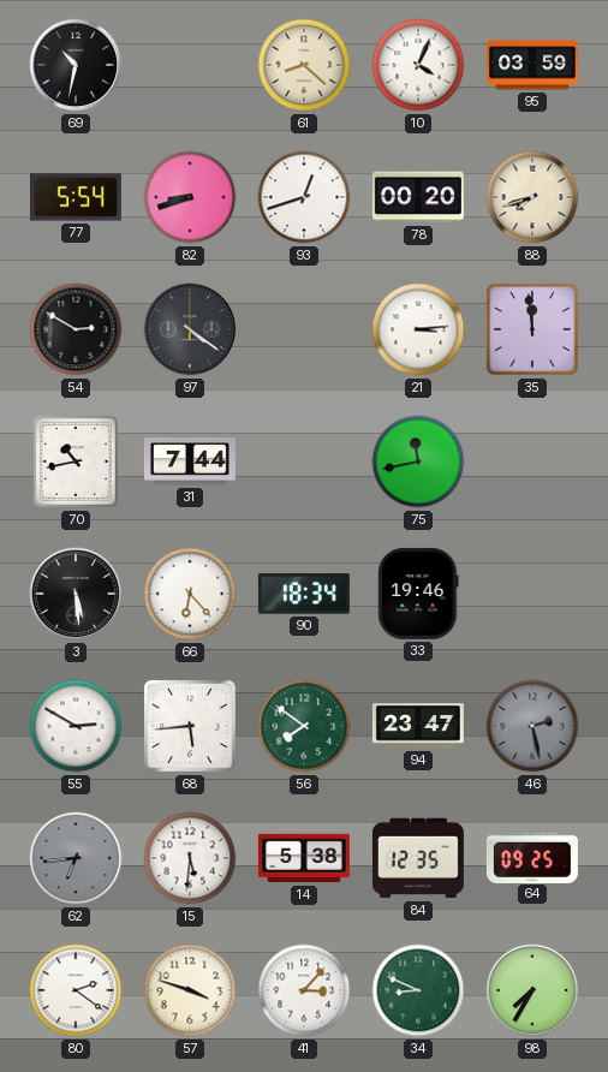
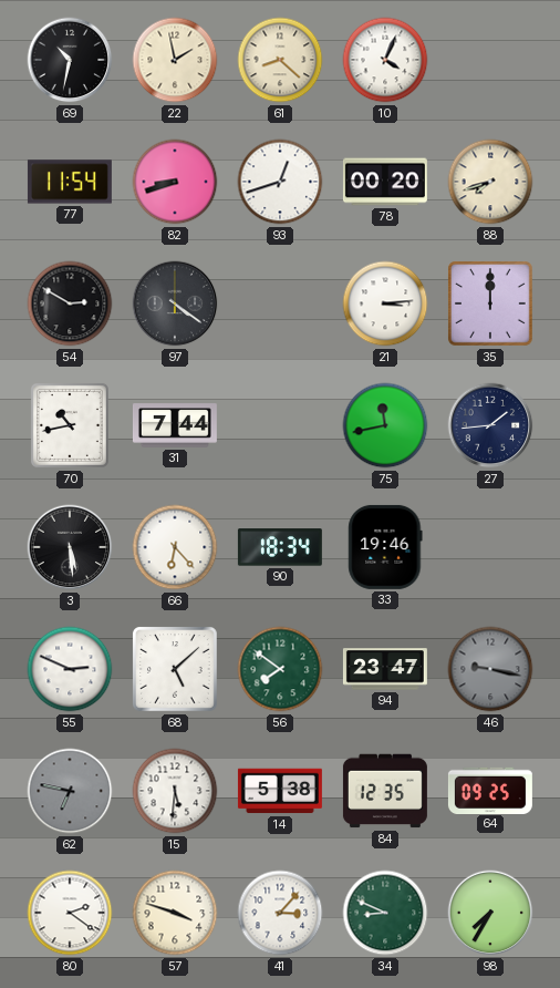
22: none -> 1:58 (175, 60)
95: 03:59 -> none (532, 65)
77: 5:54 -> 11:54 (70, 182)
35: 11:59 -> 12:00 (491, 305)
27: none -> 1:44 (490, 425)
55: 2:50 -> 2:49 (70, 669)
68: 5:44 -> 5:08 (176, 670)
46: 2:28 -> 9:17 (490, 669)
62: 6:44 -> 6:47 (70, 791)
